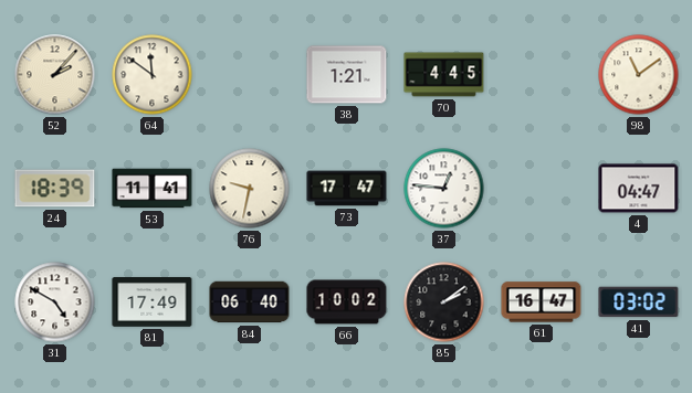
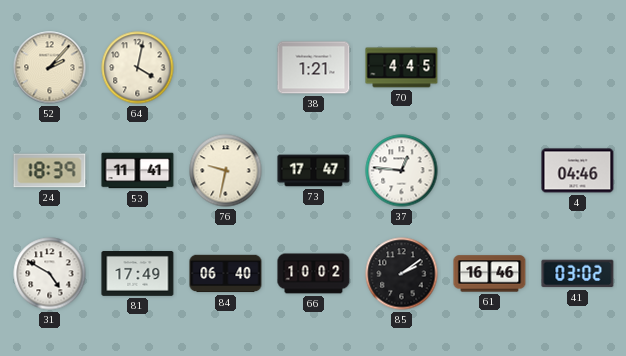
64: 11:51 -> 4:02 (138, 68)
98: 11:09 -> none (639, 75)
4: 04:47 -> 04:46 (578, 171)
61: 16:47 -> 16:46 (490, 274)
